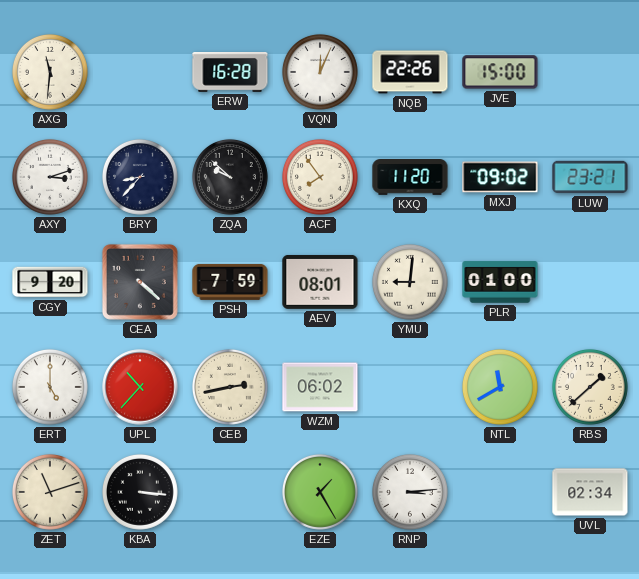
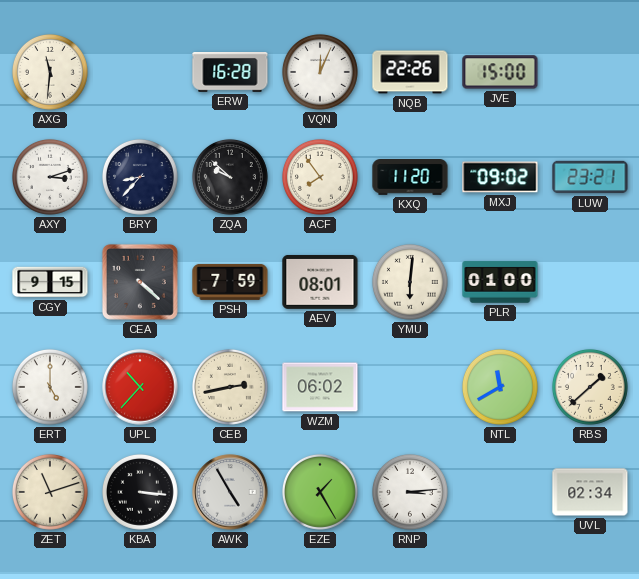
CGY: 9:20 -> 9:15 (50, 282)
YMU: 9:01 -> 6:01 (410, 282)
AWK: none -> 4:55 (230, 492)
